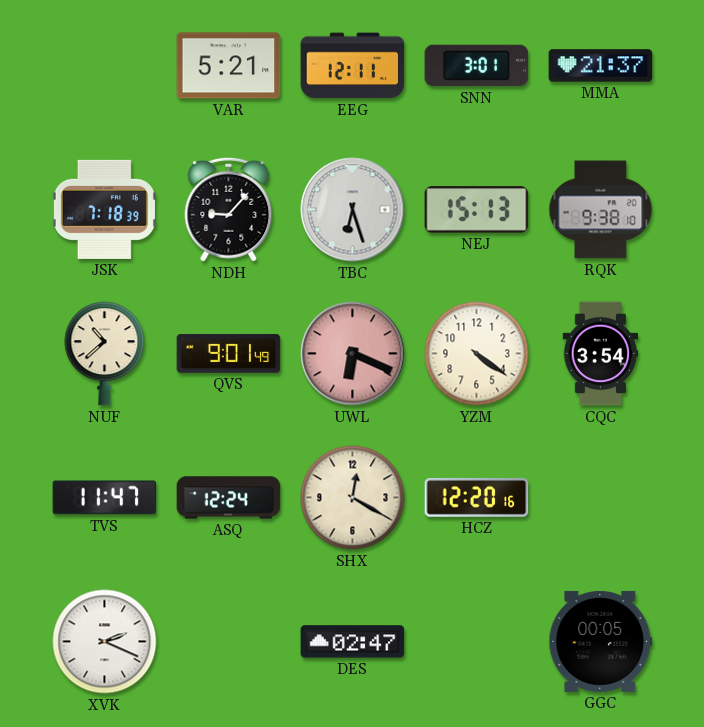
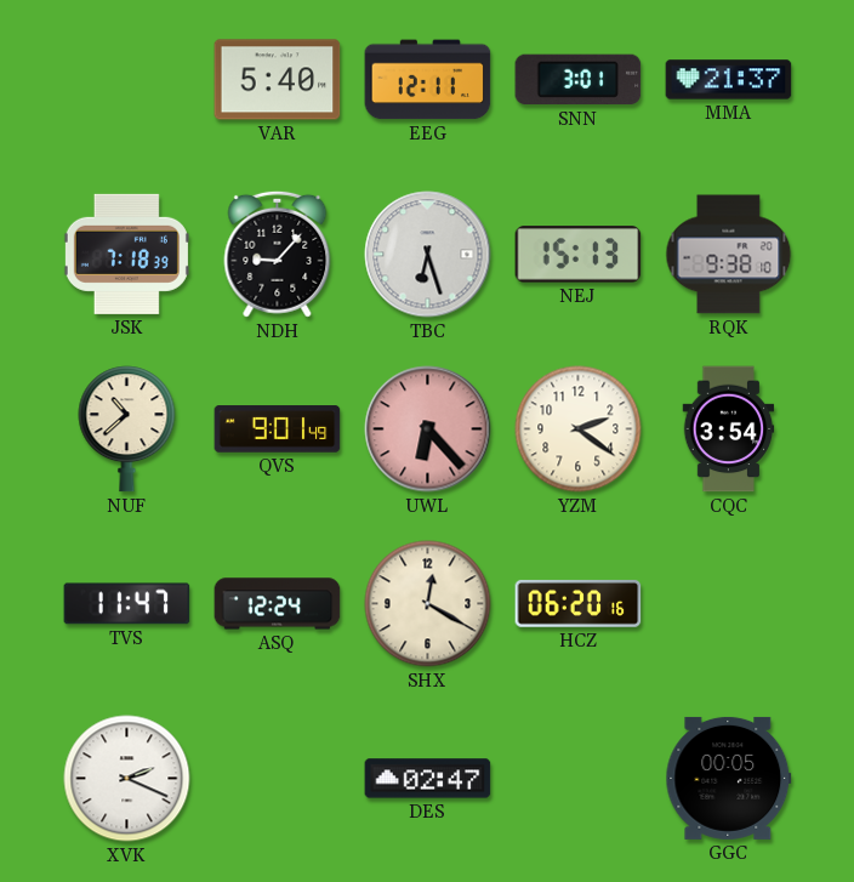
VAR: 5:21 -> 5:40 (278, 80)
UWL: 6:19 -> 6:23 (428, 429)
YZM: 4:21 -> 2:21 (579, 429)
HCZ: 12:20 -> 06:20 (579, 603)
